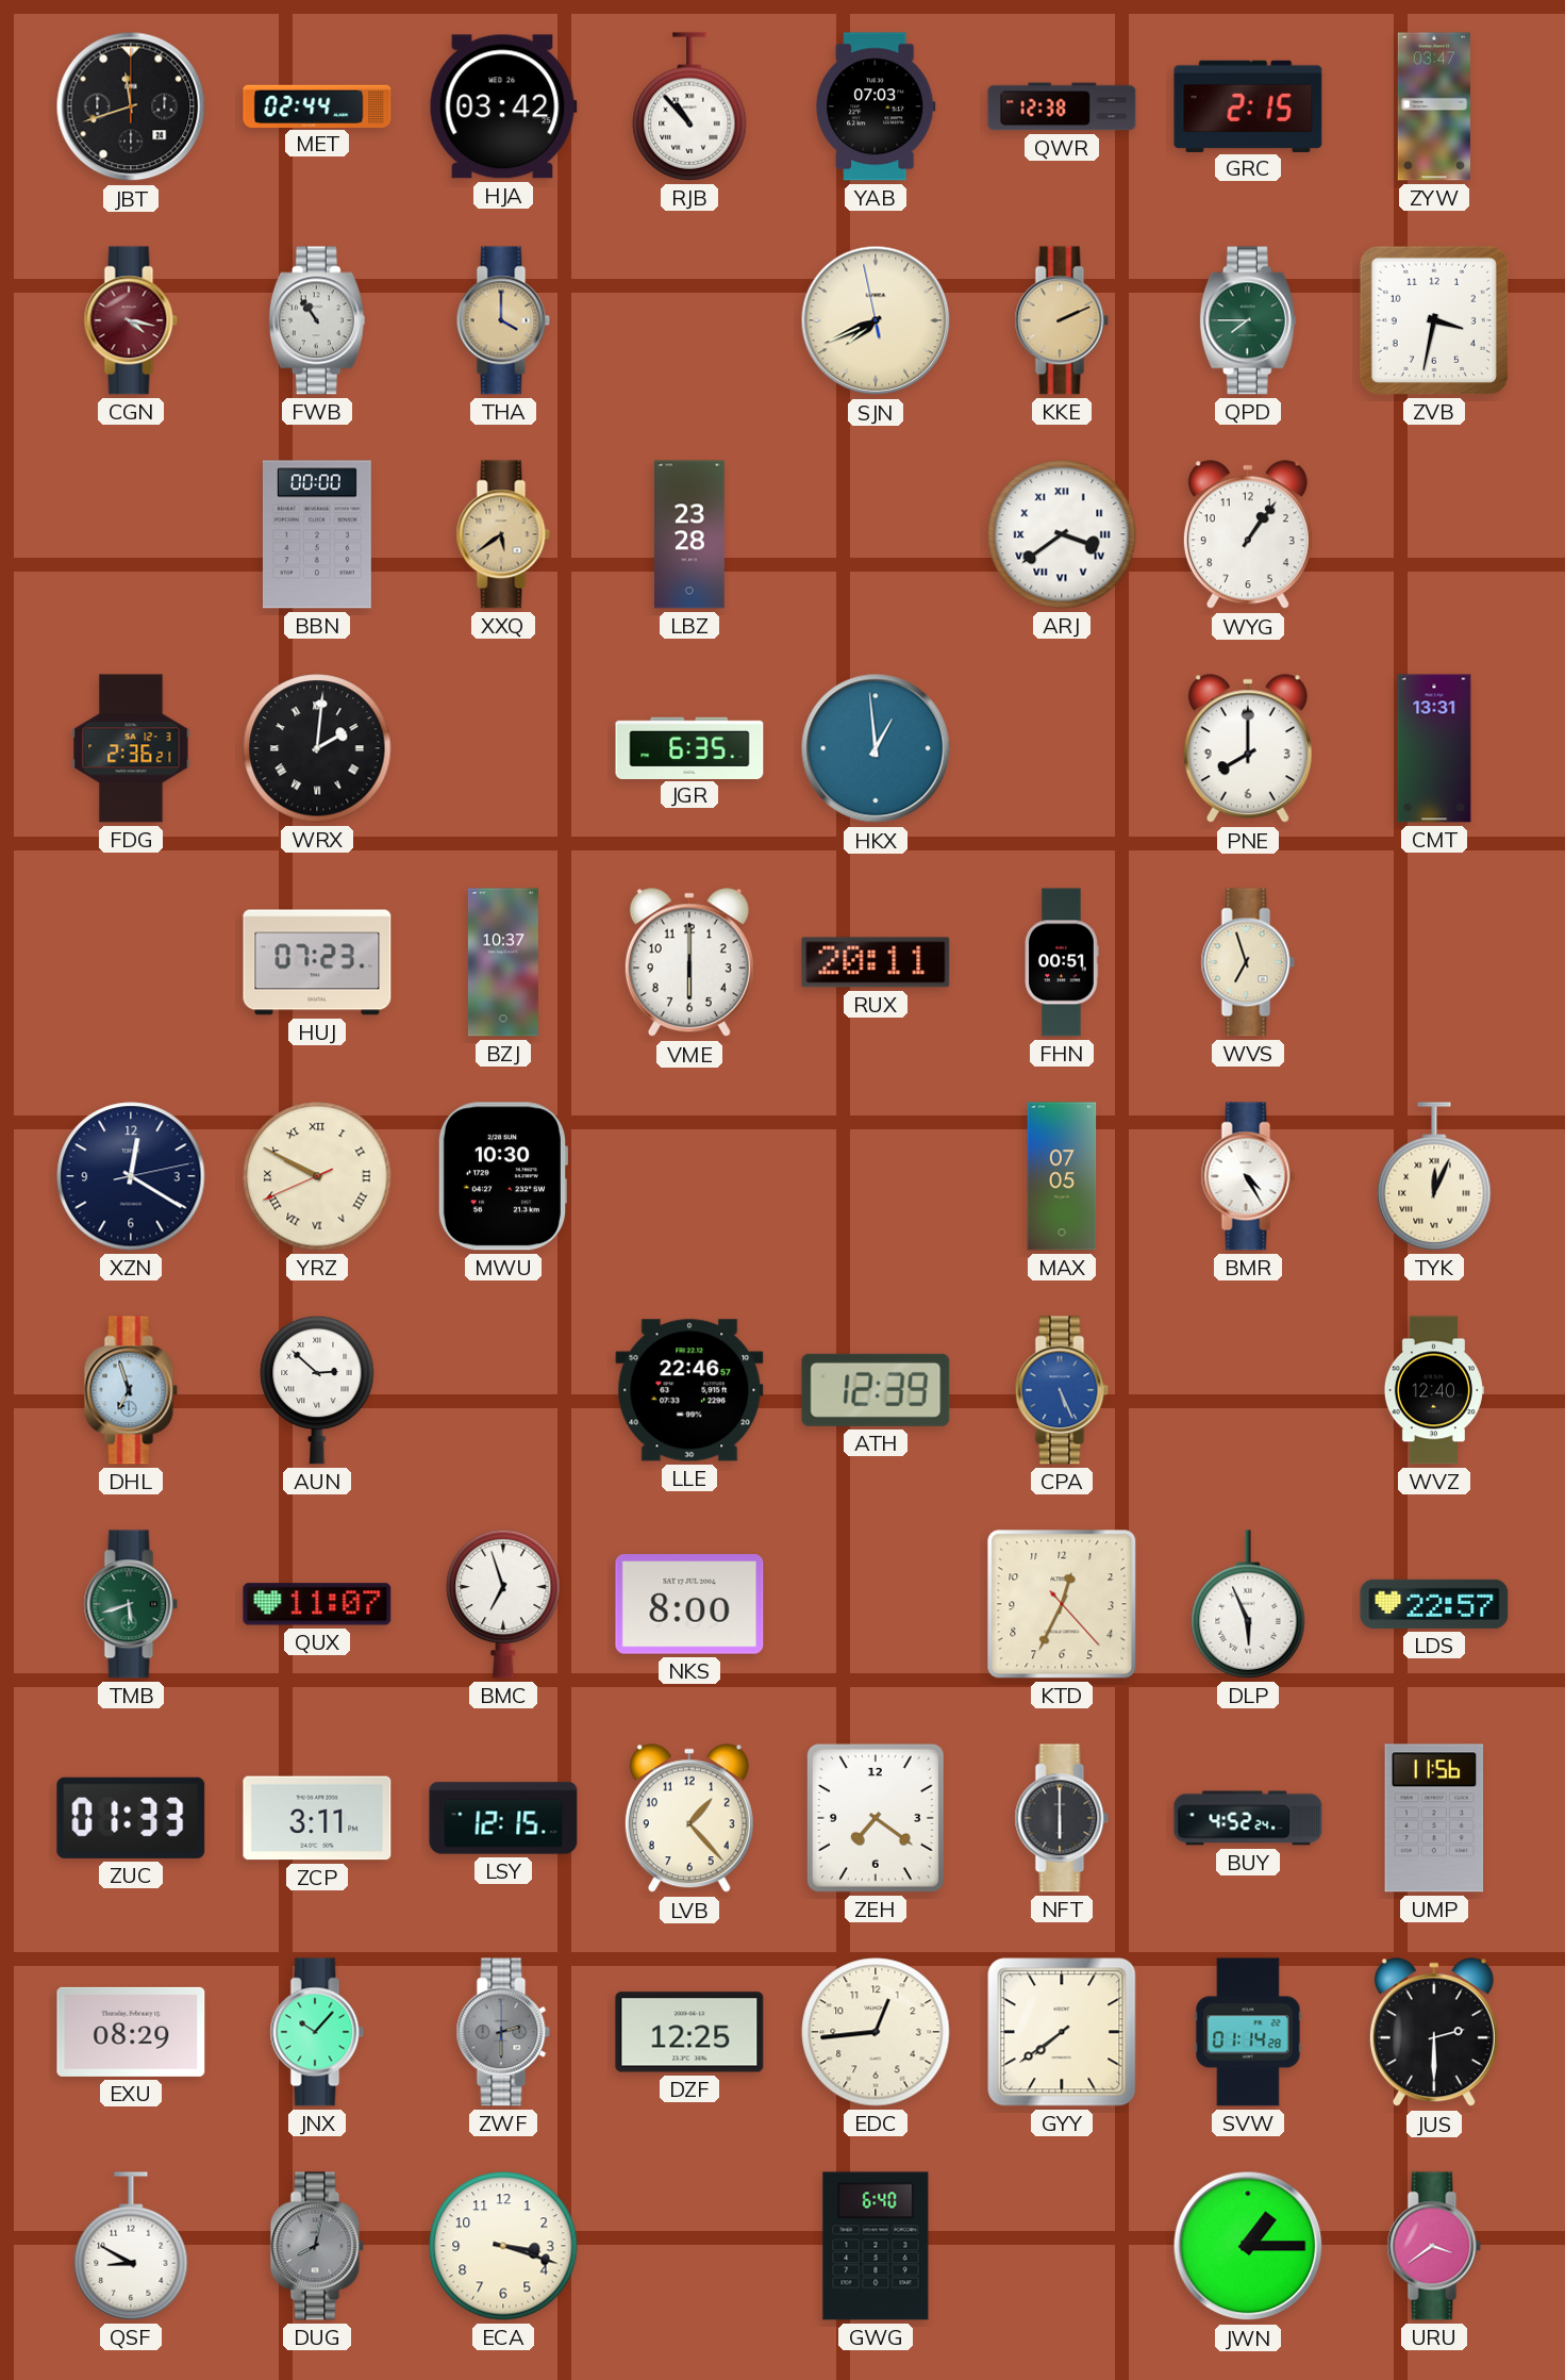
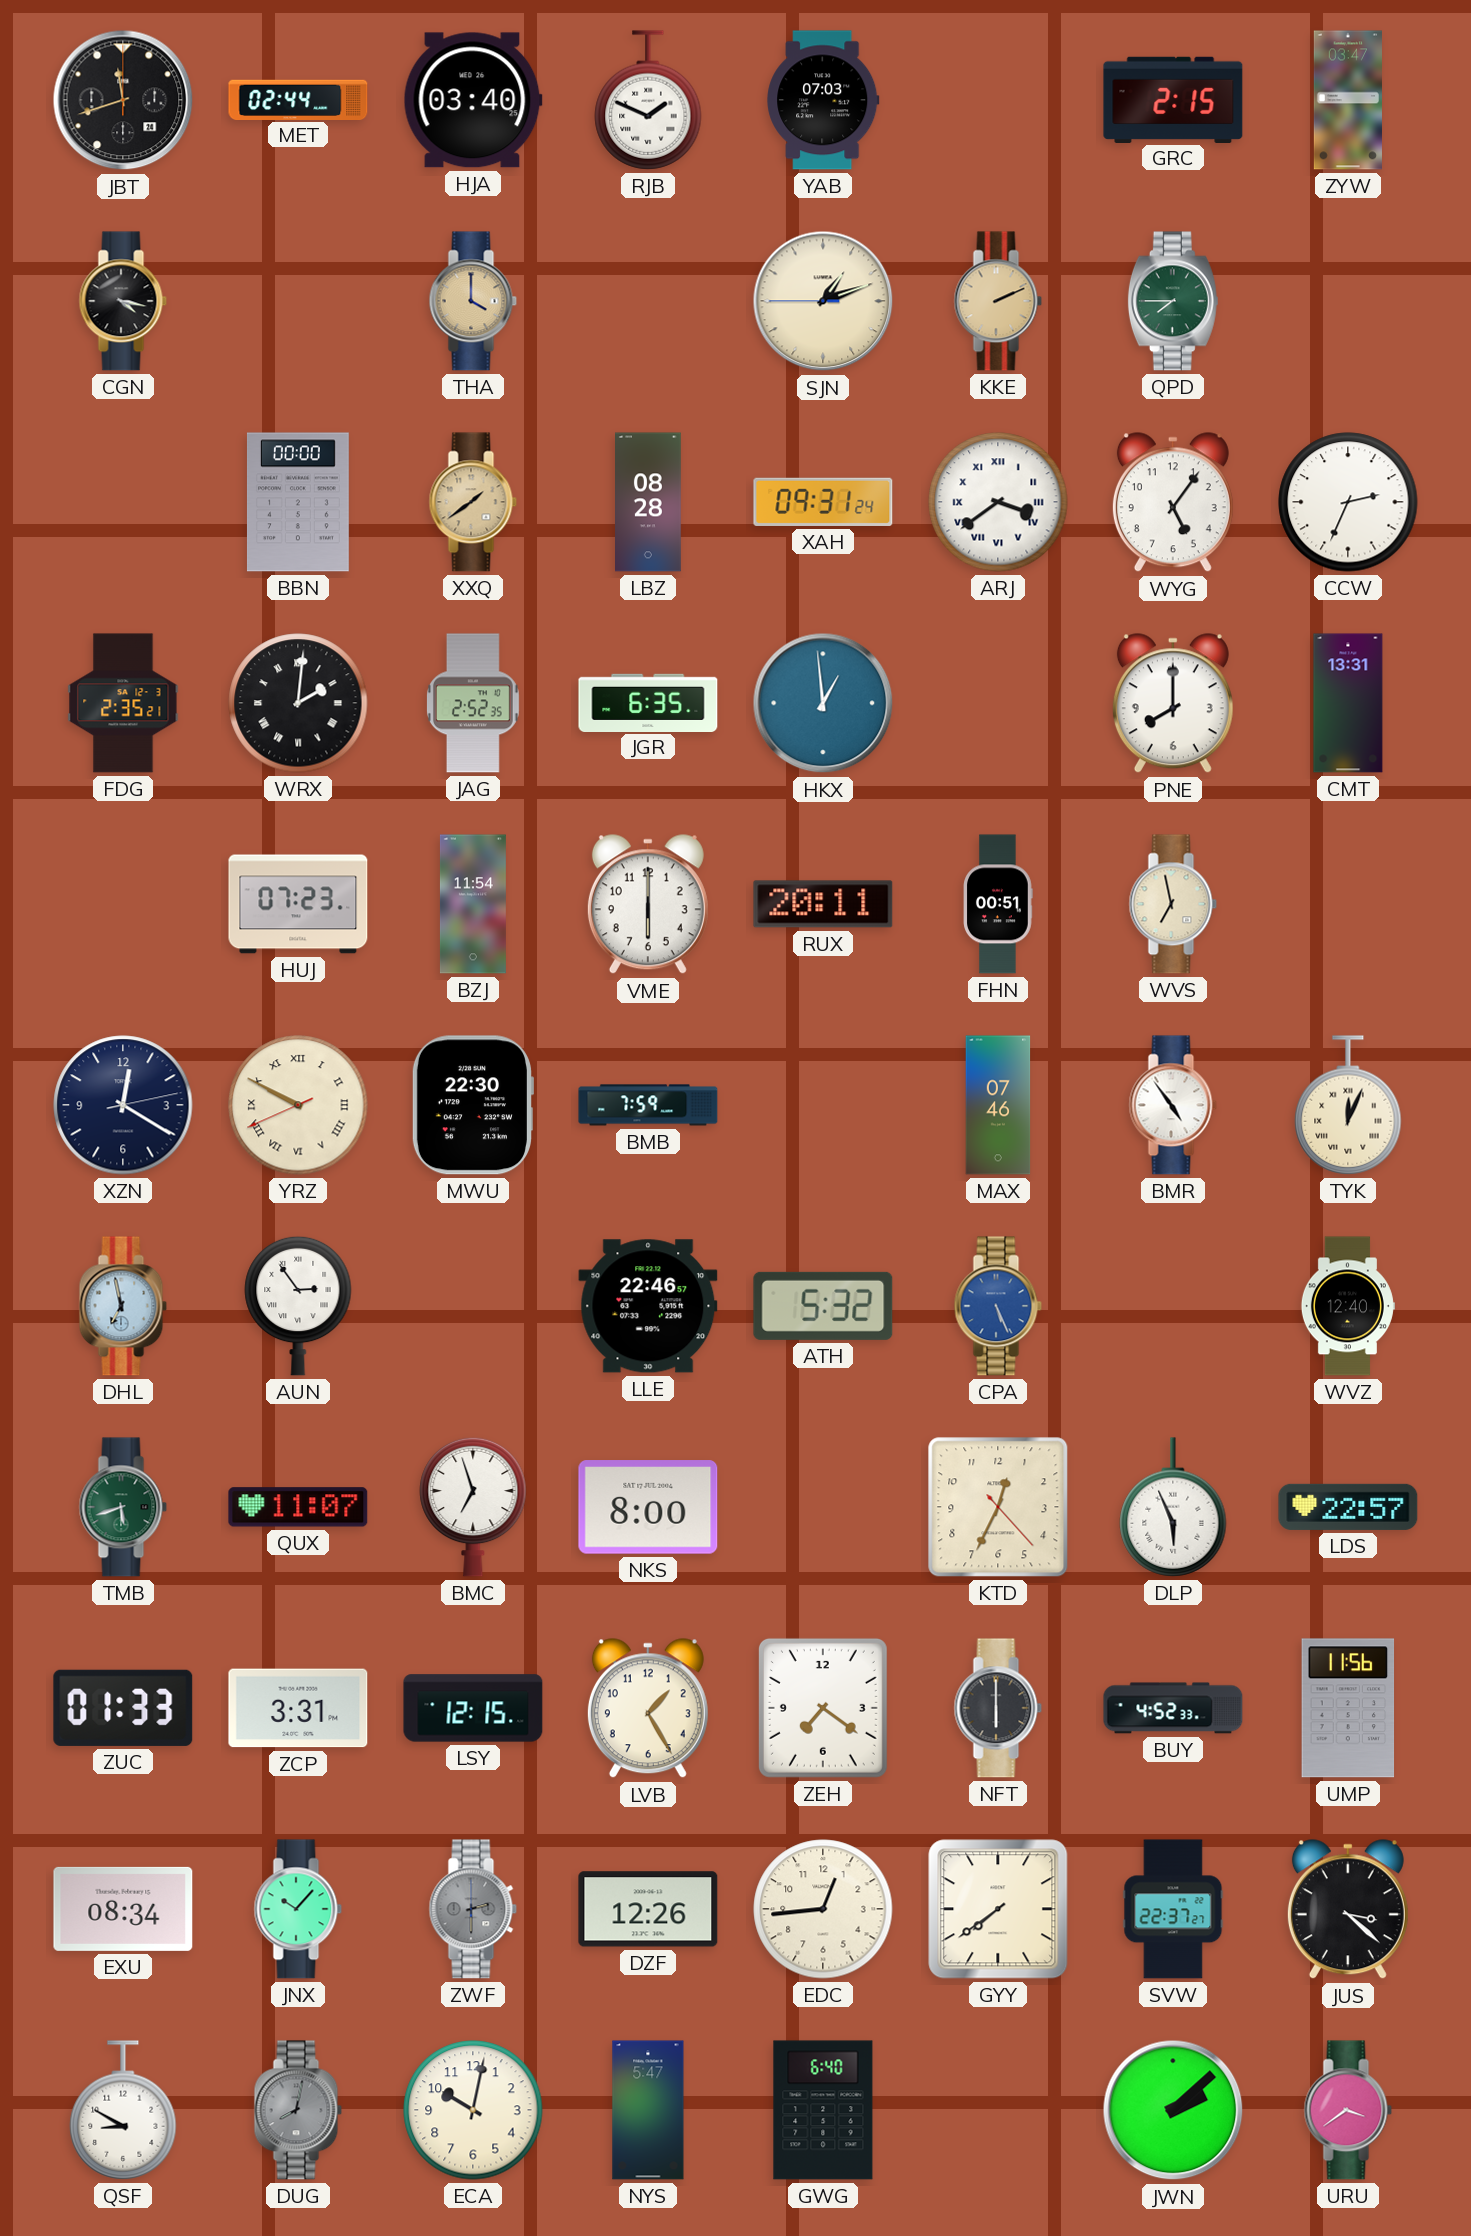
HJA: 03:42 -> 03:40 (473, 100)
RJB: 10:53 -> 1:49 (648, 100)
QWR: 12:38 -> none (1062, 106)
CGN dial: burgundy -> black (123, 301)
FWB: 10:54 -> none (317, 320)
SJN: 7:40 -> 1:11 (823, 301)
ZVB: 3:32 -> none (1434, 320)
XXQ: 5:39 -> 1:39 (473, 502)
LBZ: 23:28 -> 08:28 (649, 502)
XAH: none -> 09:31 (823, 502)
WYG: 1:06 -> 5:06 (1173, 503)
CCW: none -> 2:34 (1348, 502)
FDG: 2:36 -> 2:35 (123, 703)
JAG: none -> 2:52 (473, 703)
BZJ: 10:37 -> 11:54 (473, 904)
WVS: 6:57 -> 6:58 (1173, 904)
MWU: 10:30 -> 22:30 (472, 1105)
BMB: none -> 7:59 (648, 1105)
MAX: 07:05 -> 07:46 (998, 1105)
BMR: 4:25 -> 4:54 (1173, 1105)
DHL: 6:57 -> 6:58 (123, 1306)
AUN: 2:52 -> 2:54 (298, 1306)
ATH: 12:39 -> 5:32 (823, 1306)
ZCP: 3:11 -> 3:31 (298, 1708)
LVB: 1:23 -> 1:25 (648, 1709)
BUY: 4:52:24 -> 4:52:33 (1173, 1708)
EXU: 08:29 -> 08:34 (123, 1909)
DZF: 12:25 -> 12:26 (648, 1909)
SVW: 01:14 -> 22:37 (1173, 1909)
JUS: 2:30 -> 3:22 (1348, 1910)
ECA: 3:18 -> 10:02 (473, 2110)
NYS: none -> 5:47 (648, 2110)
JWN: 1:15 -> 2:08 (1173, 2110)
